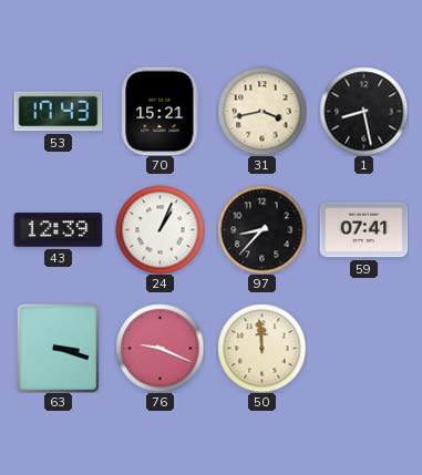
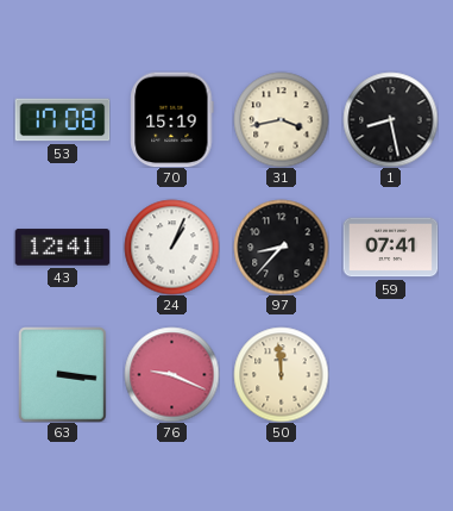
53: 17:43 -> 17:08 (62, 120)
70: 15:21 -> 15:19 (172, 119)
43: 12:39 -> 12:41 (62, 248)
63: 3:18 -> 3:16 (63, 374)
